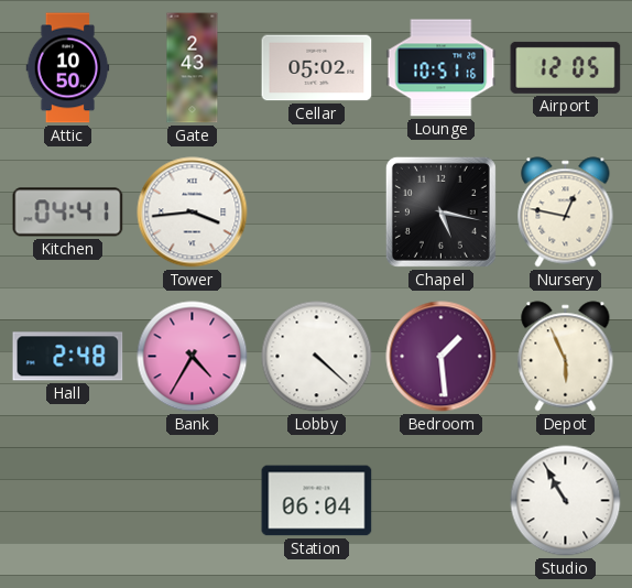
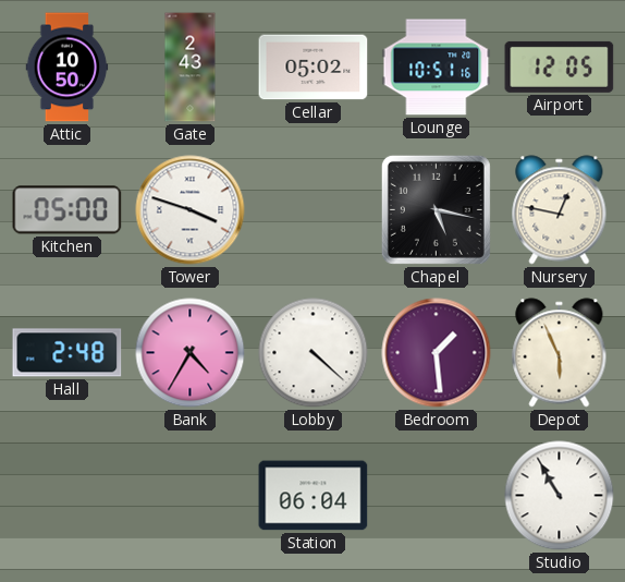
Kitchen: 04:41 -> 05:00 (68, 210)
Tower: 3:44 -> 3:48 (191, 210)
